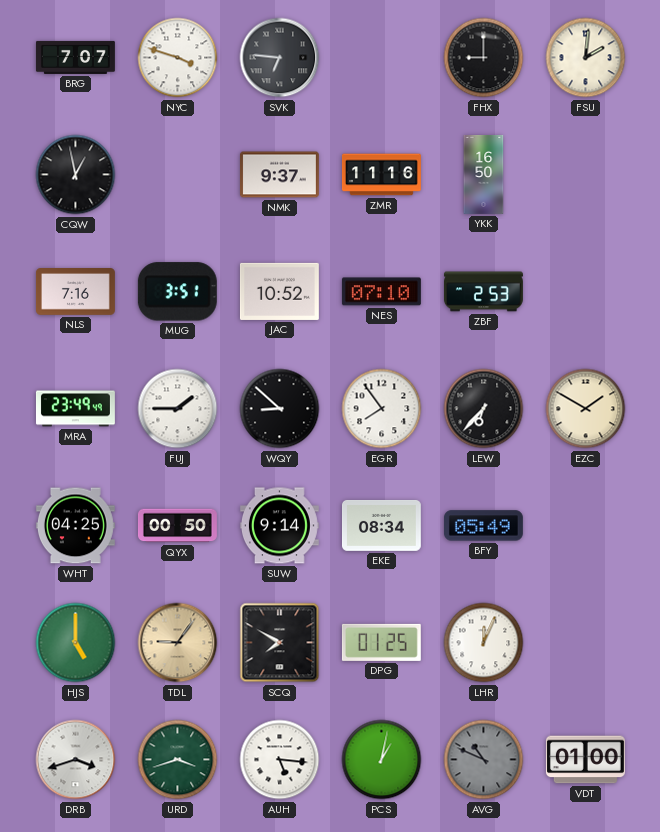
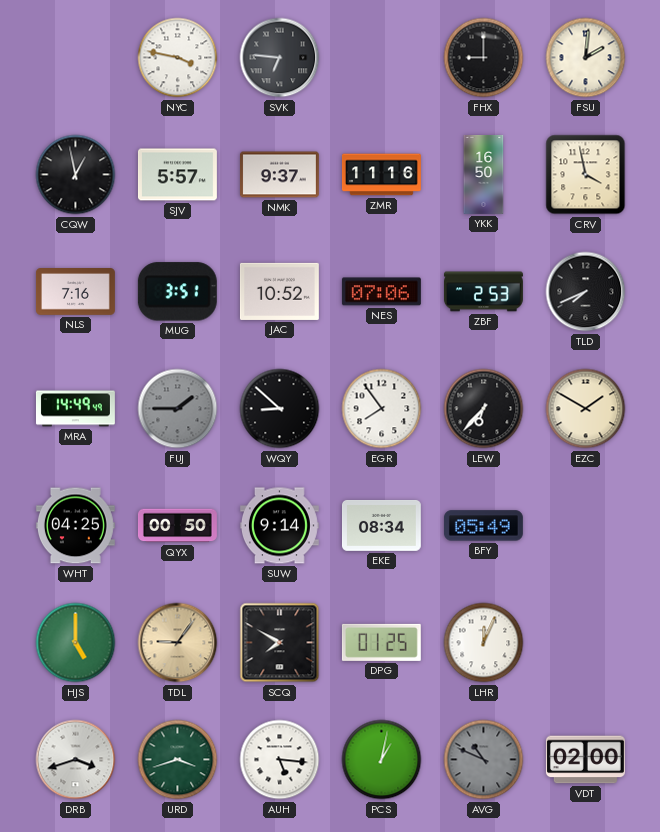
BRG: 7:07 -> none (75, 57)
NYC: 3:48 -> 3:47 (178, 58)
SJV: none -> 5:57 (177, 175)
CRV: none -> 3:58 (586, 175)
NES: 07:10 -> 07:06 (381, 292)
TLD: none -> 7:41 (586, 292)
MRA: 23:49 -> 14:49 (75, 409)
FUJ dial: white -> grey (178, 409)
VDT: 01:00 -> 02:00 (585, 760)
